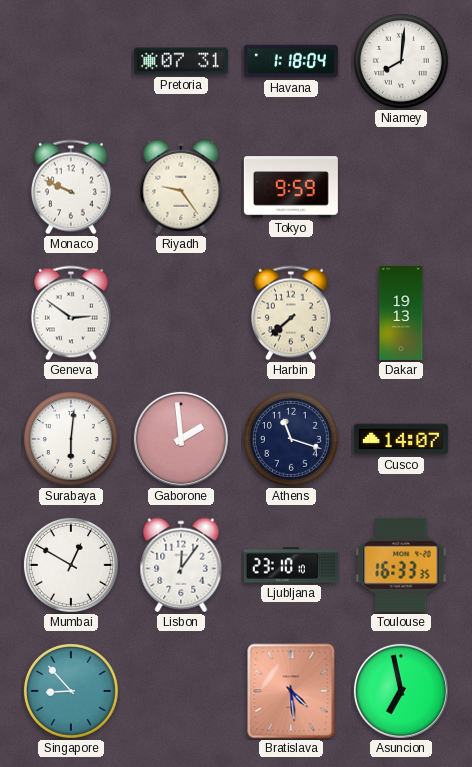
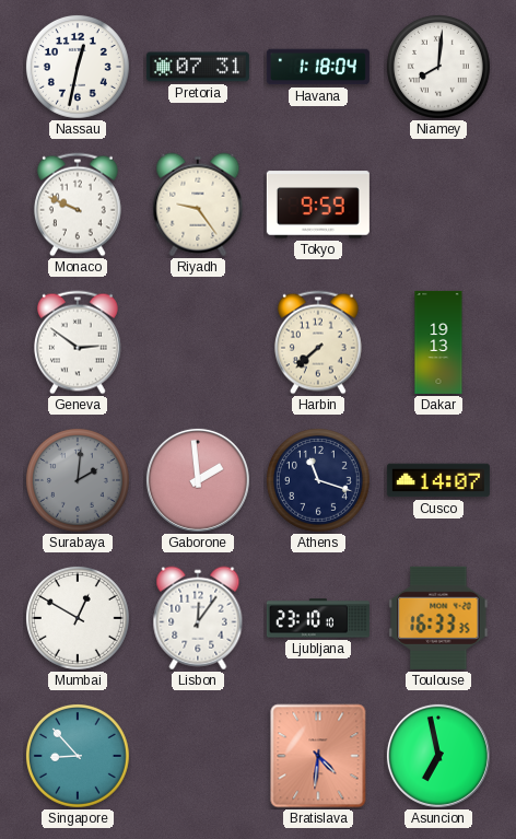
Nassau: none -> 12:32 (78, 67)
Surabaya: 6:01 -> 2:01 (78, 480)
Surabaya dial: white -> grey (78, 480)
Bratislava: 4:29 -> 4:31 (318, 756)
